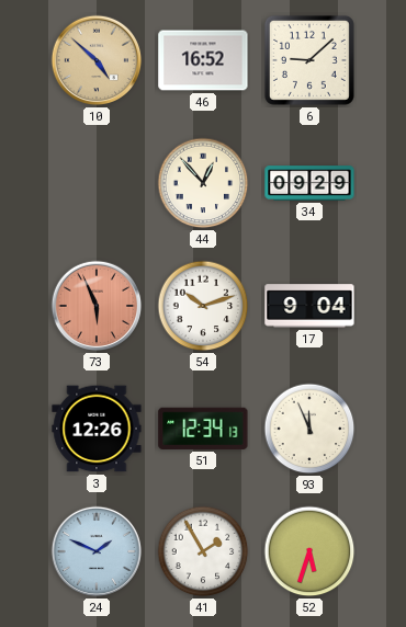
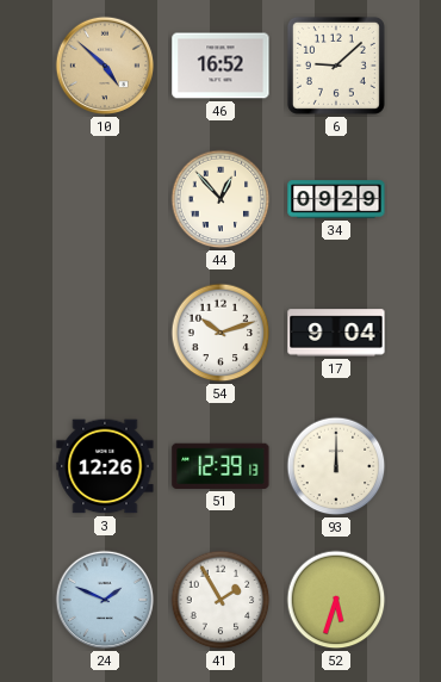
73: 5:56 -> none (97, 306)
51: 12:34 -> 12:39 (220, 466)
93: 11:56 -> 12:00 (336, 466)
